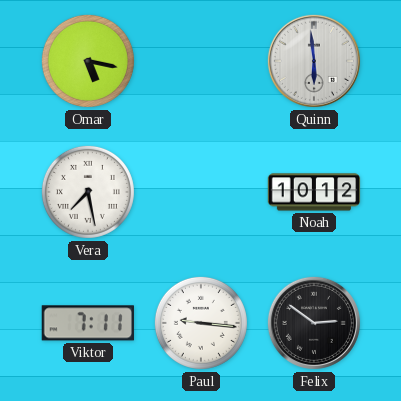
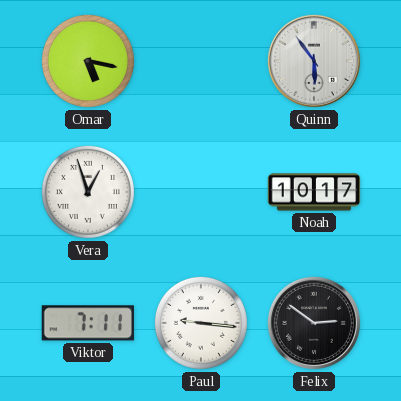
Quinn: 5:59 -> 5:54 (314, 61)
Vera: 7:28 -> 12:57 (88, 192)
Noah: 10:12 -> 10:17 (314, 192)
